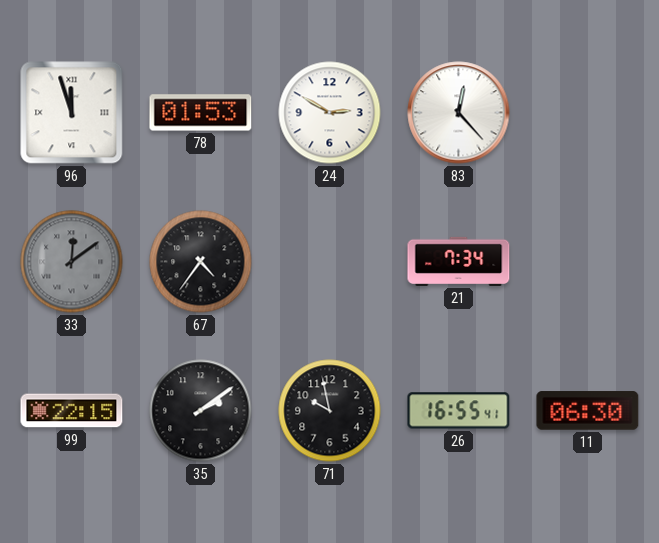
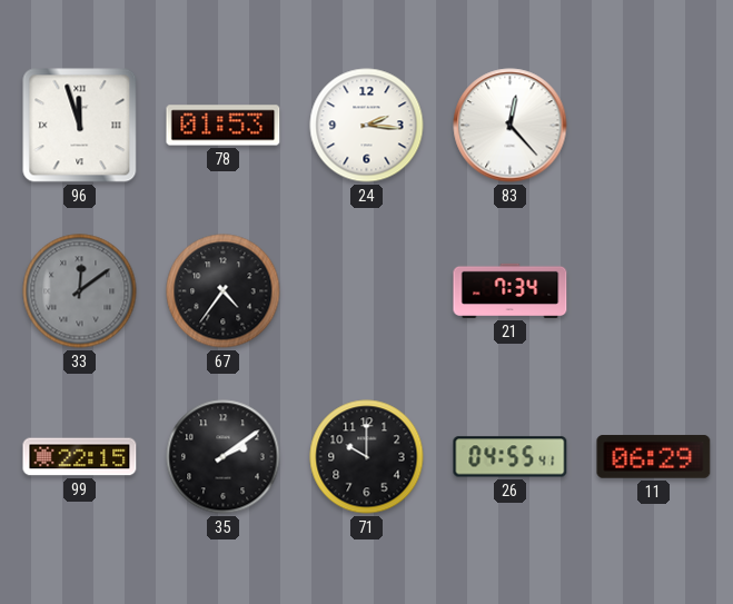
24: 2:50 -> 2:16 (367, 126)
71: 9:58 -> 10:00 (367, 457)
26: 16:55 -> 04:55 (511, 457)
11: 06:30 -> 06:29 (654, 457)
